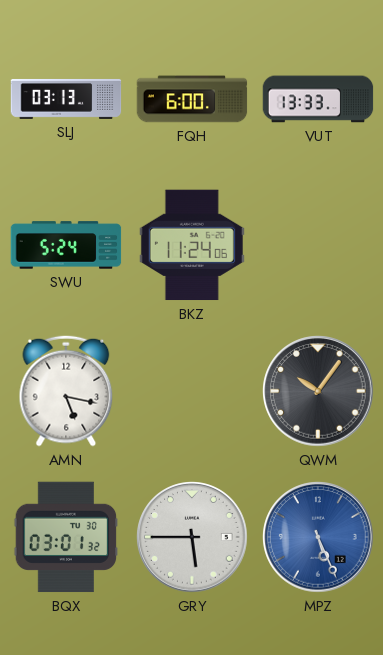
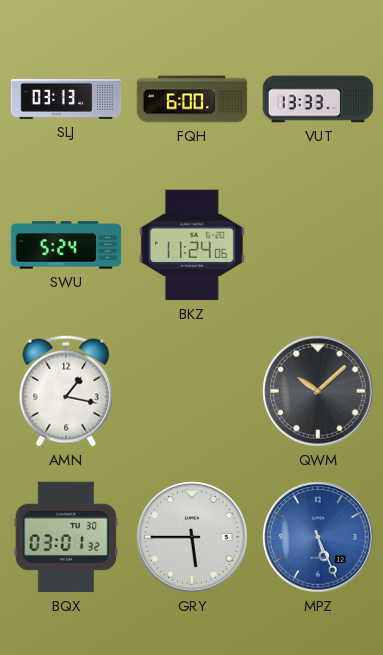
AMN: 5:17 -> 1:17 (66, 391)
QWM: 10:06 -> 10:08 (318, 391)
